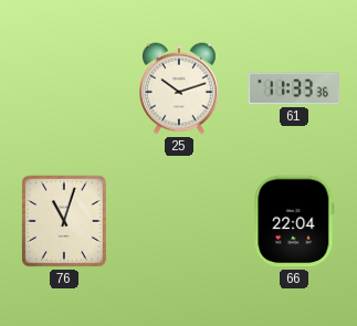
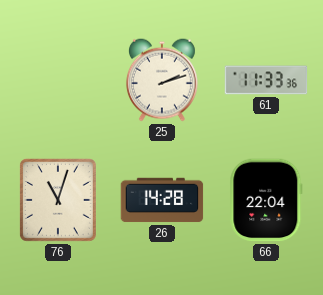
25: 10:12 -> 2:12 (162, 80)
26: none -> 14:28 (162, 200)
